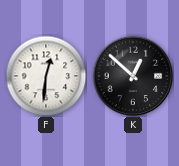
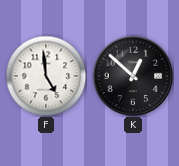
F: 12:31 -> 4:59 (46, 76)
